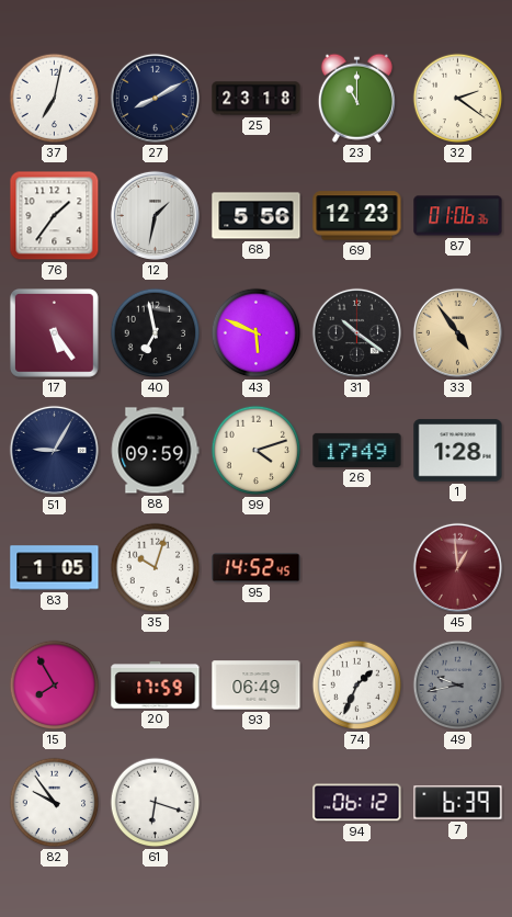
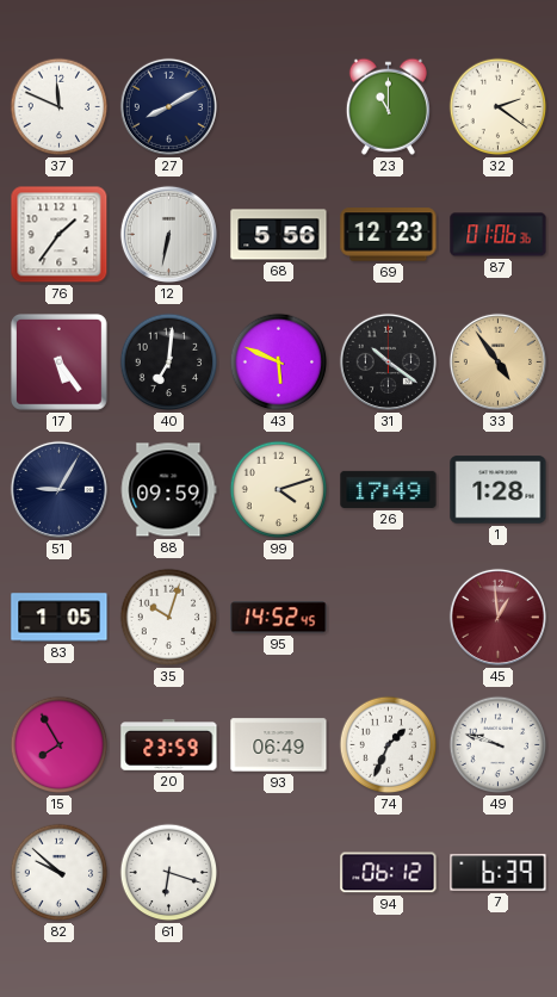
37: 7:02 -> 11:49 (60, 107)
25: 23:18 -> none (257, 99)
12: 1:32 -> 6:32 (168, 234)
40: 6:58 -> 7:01 (169, 363)
20: 17:59 -> 23:59 (169, 745)
49: 9:43 -> 9:48 (499, 745)
49 dial: grey -> white (499, 745)
82: 9:54 -> 9:52 (60, 873)
